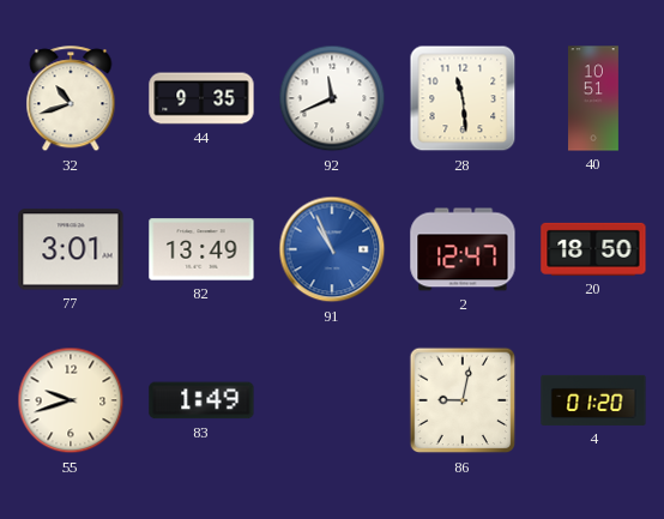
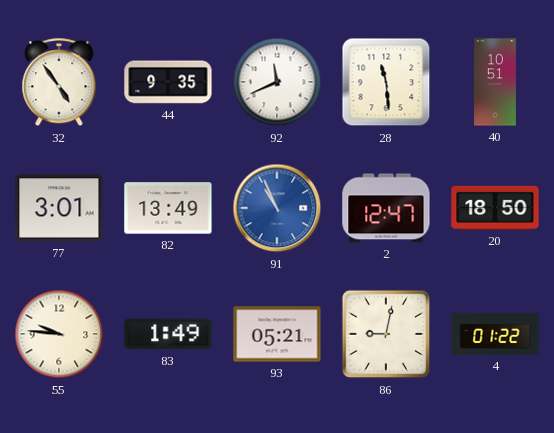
32: 10:42 -> 4:54 (59, 83)
55: 9:42 -> 9:46 (59, 334)
93: none -> 05:21 (277, 334)
4: 01:20 -> 01:22 (495, 334)
